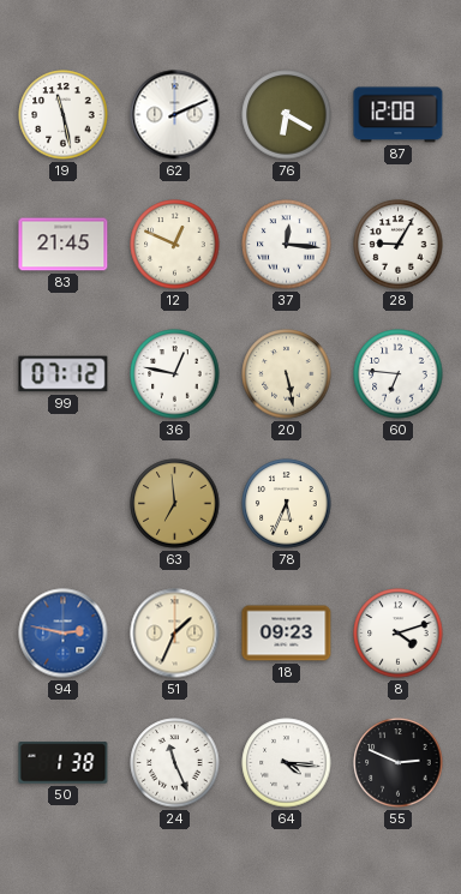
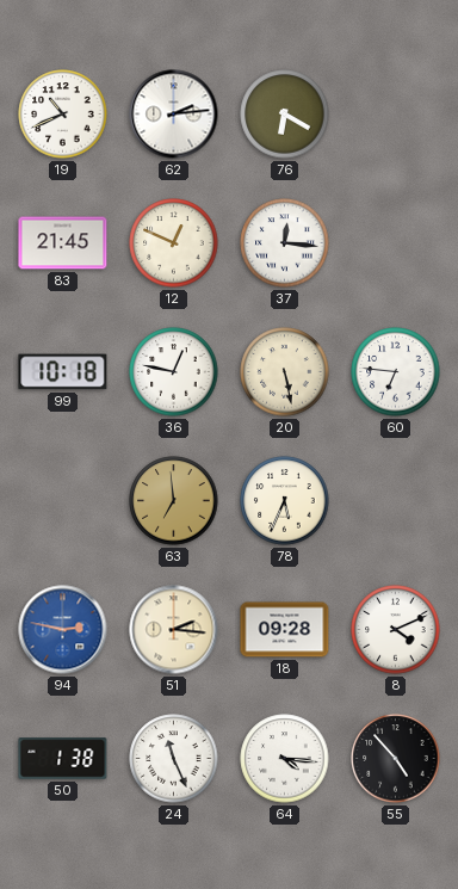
19: 11:28 -> 10:41 (63, 115)
62: 2:11 -> 2:14 (174, 115)
87: 12:08 -> none (399, 115)
28: 9:05 -> none (399, 245)
99: 07:12 -> 10:18 (63, 372)
51: 1:34 -> 2:16 (174, 630)
18: 09:23 -> 09:28 (285, 630)
8: 4:12 -> 4:11 (396, 630)
55: 2:49 -> 4:53 (396, 759)
